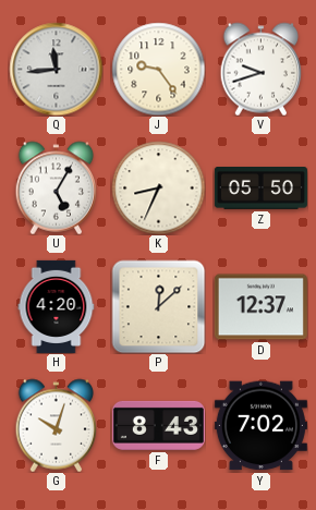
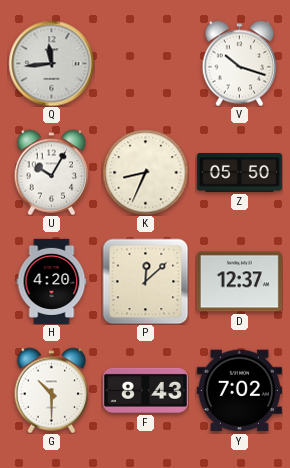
J: 9:24 -> none (158, 69)
V: 9:42 -> 10:18 (240, 63)
U: 5:05 -> 10:05 (52, 172)
G: 10:03 -> 10:30 (52, 390)
